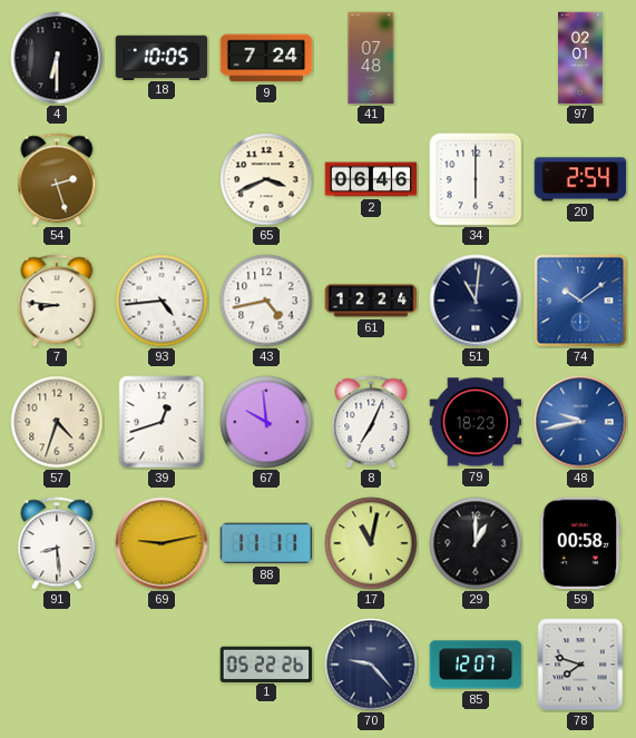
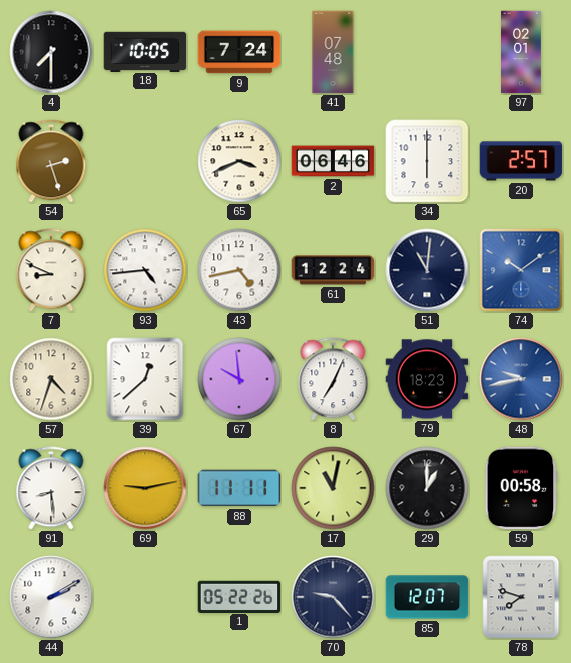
4: 6:30 -> 7:30 (51, 52)
20: 2:54 -> 2:57 (521, 161)
7: 8:46 -> 8:49 (51, 270)
39: 12:42 -> 12:38 (145, 379)
44: none -> 2:10 (51, 597)
